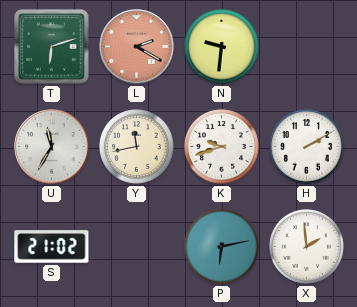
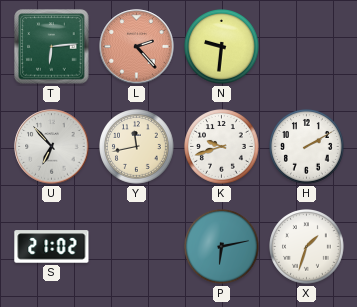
T: 6:12 -> 6:14 (52, 47)
L: 2:20 -> 2:23 (137, 47)
U: 11:35 -> 6:53 (52, 147)
X: 1:59 -> 1:33 (307, 247)
